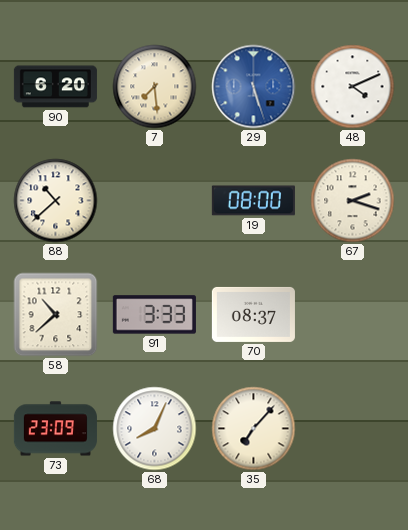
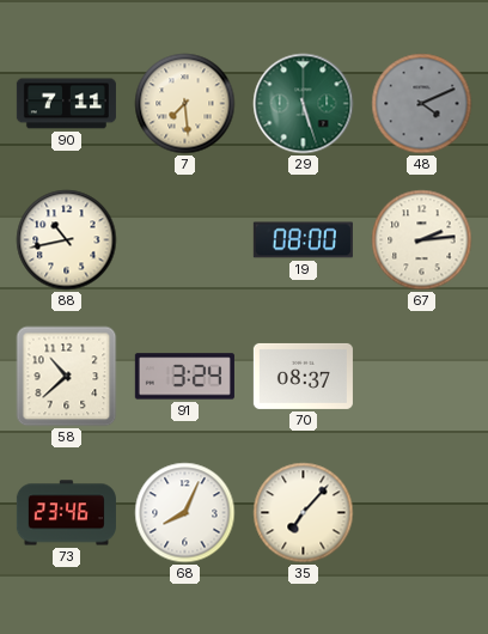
90: 6:20 -> 7:11 (66, 104)
29 dial: blue -> green (304, 104)
48 dial: white -> grey (422, 104)
88: 10:38 -> 10:43 (67, 240)
67: 2:18 -> 2:14 (422, 240)
91: 3:33 -> 3:24 (184, 377)
73: 23:09 -> 23:46 (66, 513)
